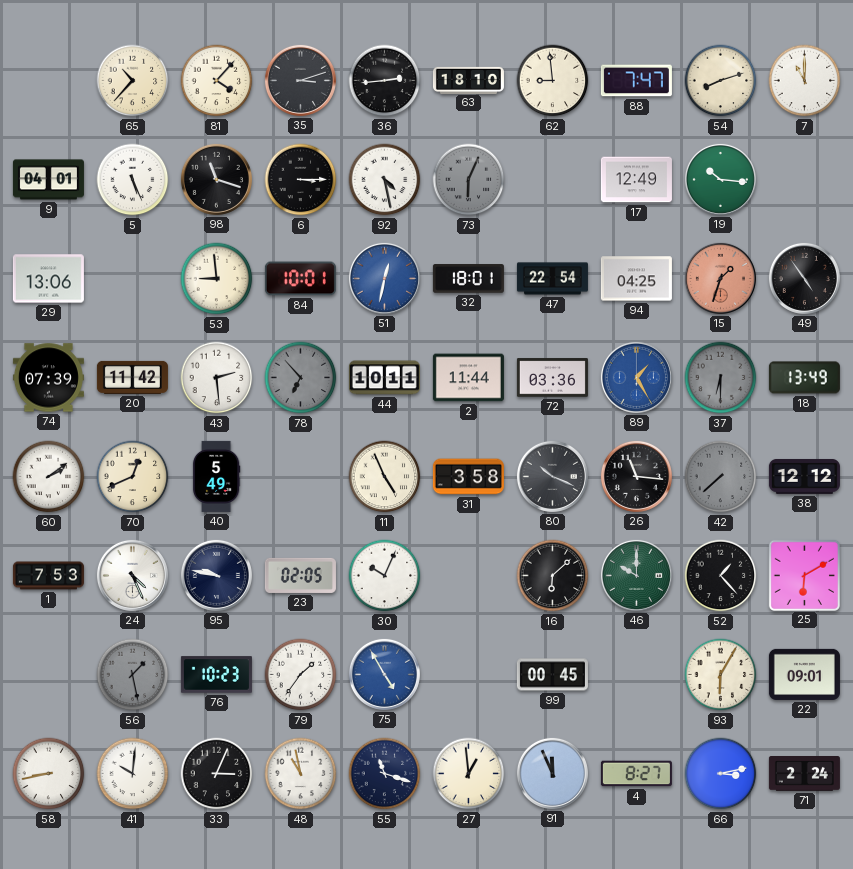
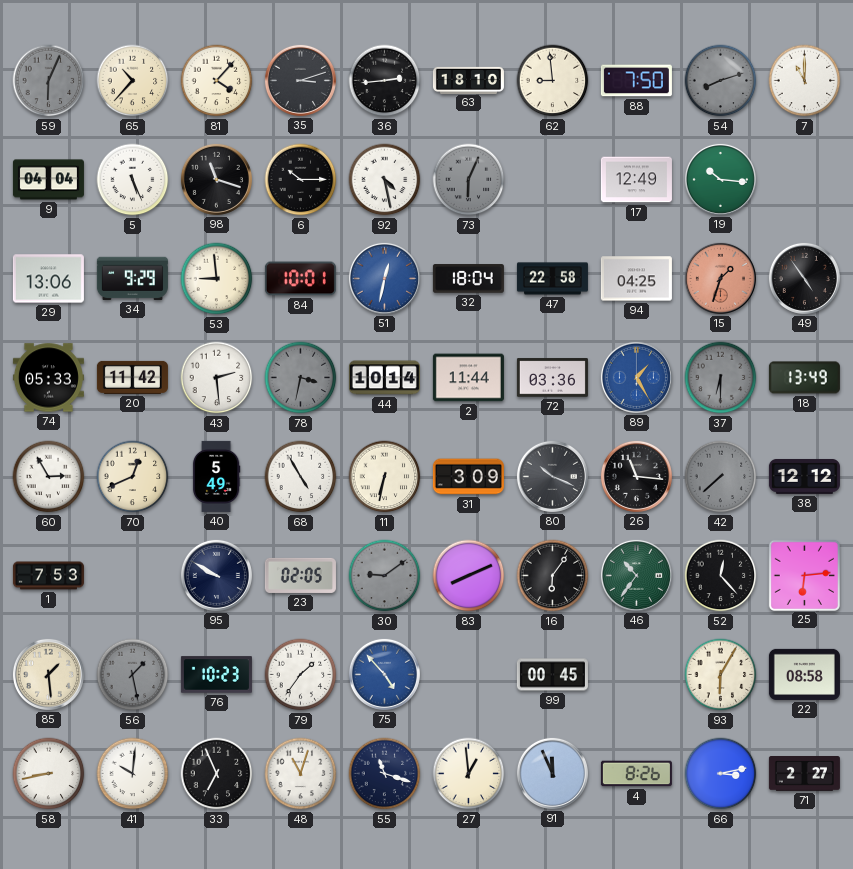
59: none -> 6:04 (49, 81)
88: 7:47 -> 7:50 (636, 81)
54 dial: cream -> grey (721, 81)
9: 04:01 -> 04:04 (48, 180)
6: 3:15 -> 10:15 (301, 180)
34: none -> 9:29 (132, 278)
32: 18:01 -> 18:04 (468, 279)
47: 22:54 -> 22:58 (552, 279)
74: 07:39 -> 05:33 (48, 378)
78: 6:53 -> 3:32 (301, 378)
44: 10:11 -> 10:14 (384, 378)
60: 2:09 -> 2:55 (49, 477)
68: none -> 4:55 (301, 477)
11: 4:56 -> 6:32 (385, 477)
31: 3:58 -> 3:09 (468, 477)
24: 4:26 -> none (132, 575)
95: 9:47 -> 9:50 (216, 575)
30: 10:04 -> 9:09 (385, 576)
30 dial: white -> grey (385, 576)
83: none -> 8:11 (469, 576)
16: 6:08 -> 6:06 (553, 576)
46: 10:00 -> 10:36 (636, 575)
52: 1:23 -> 12:23 (721, 576)
25: 6:10 -> 6:14 (804, 575)
85: none -> 1:29 (48, 674)
75: 4:55 -> 4:53 (384, 674)
22: 09:01 -> 08:58 (804, 674)
33: 3:04 -> 6:56 (217, 774)
48: 10:58 -> 11:03 (301, 774)
4: 8:27 -> 8:26 (636, 774)
71: 2:24 -> 2:27 (804, 774)
